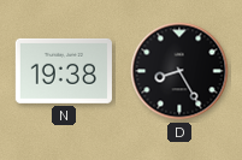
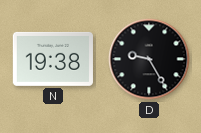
D: 8:25 -> 9:25 (149, 59)
